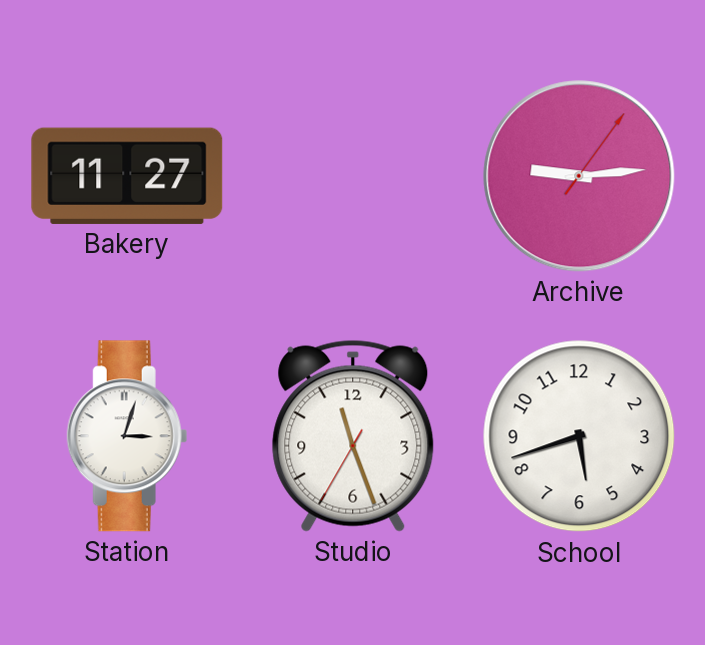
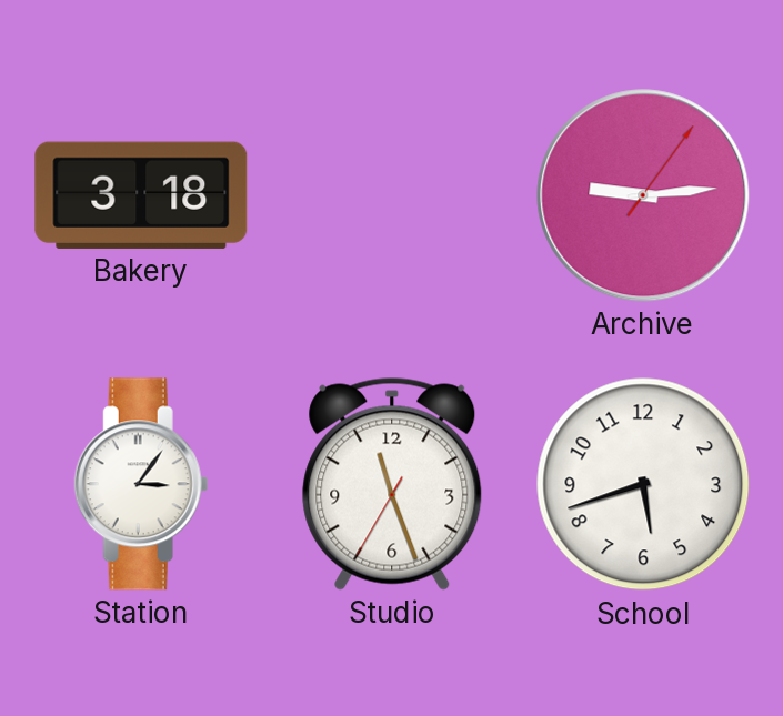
Bakery: 11:27 -> 3:18 (141, 195)
Station: 3:03 -> 3:06 (141, 484)
